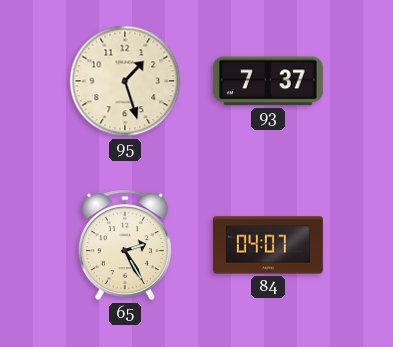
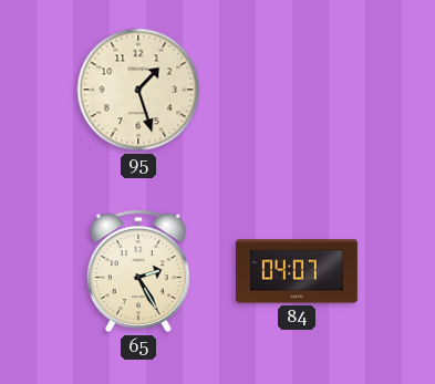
93: 7:37 -> none (268, 81)
